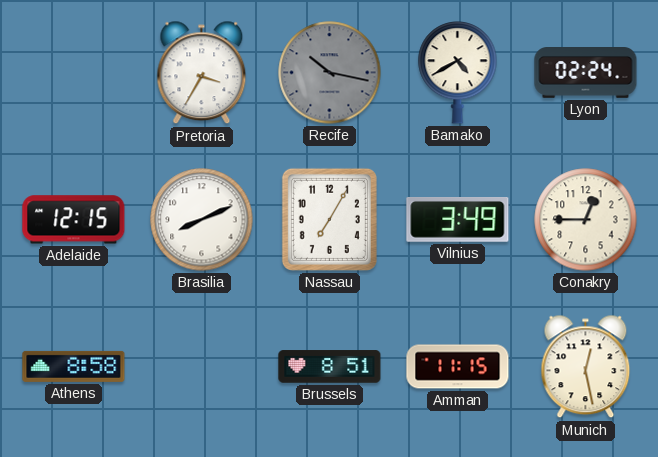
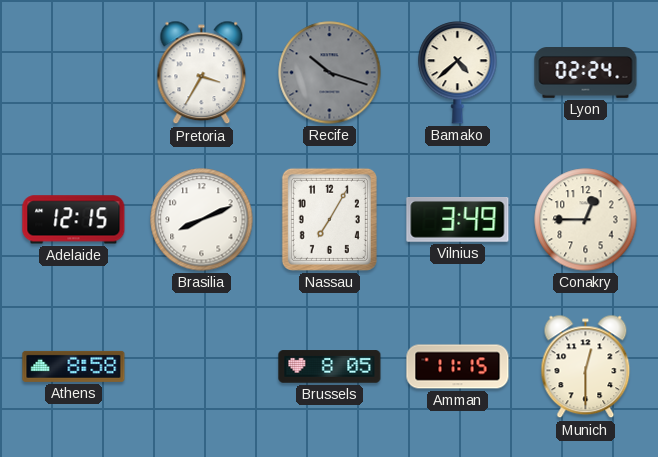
Recife: 10:17 -> 10:18 (330, 73)
Bamako: 4:40 -> 4:38 (458, 73)
Brussels: 8:51 -> 8:05 (330, 367)
Munich: 12:28 -> 12:30 (586, 367)
